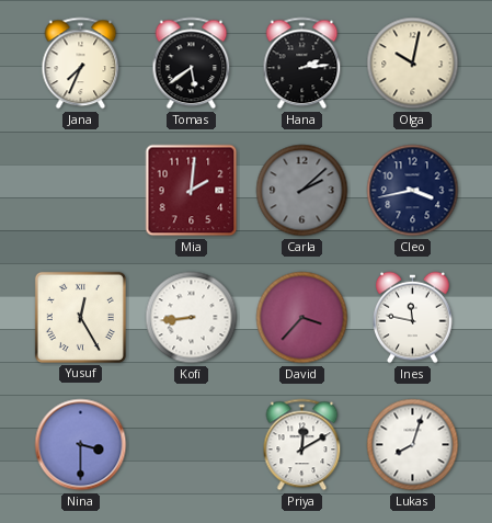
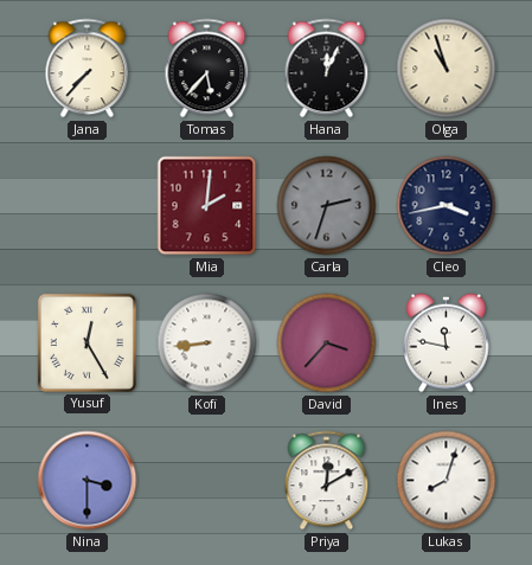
Jana: 7:34 -> 7:37 (88, 69)
Tomas: 5:39 -> 5:37 (207, 69)
Hana: 2:14 -> 12:04 (327, 69)
Olga: 10:02 -> 10:57 (447, 69)
Carla: 2:08 -> 2:33 (327, 206)
